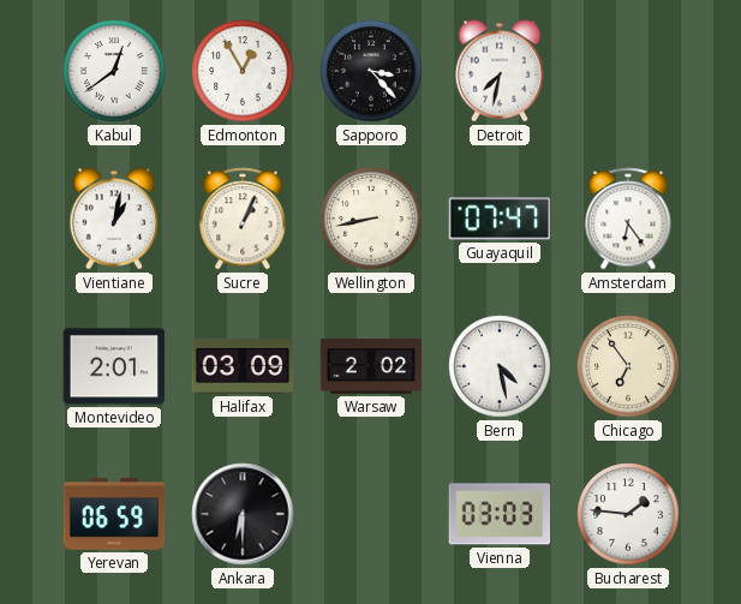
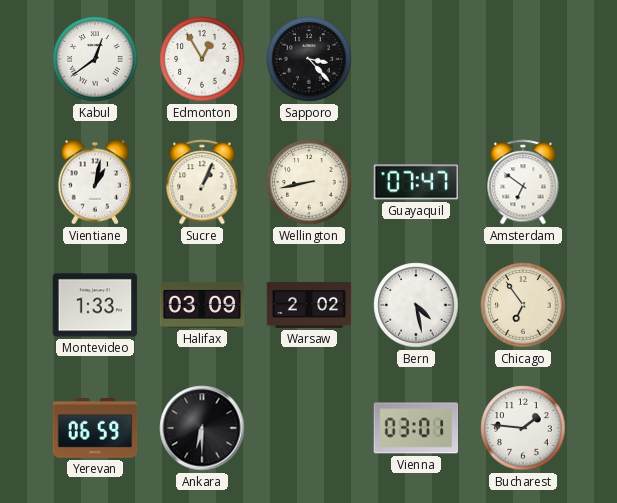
Detroit: 7:32 -> none (500, 71)
Amsterdam: 6:24 -> 6:51 (523, 182)
Montevideo: 2:01 -> 1:33 (95, 305)
Vienna: 03:03 -> 03:01 (416, 428)
